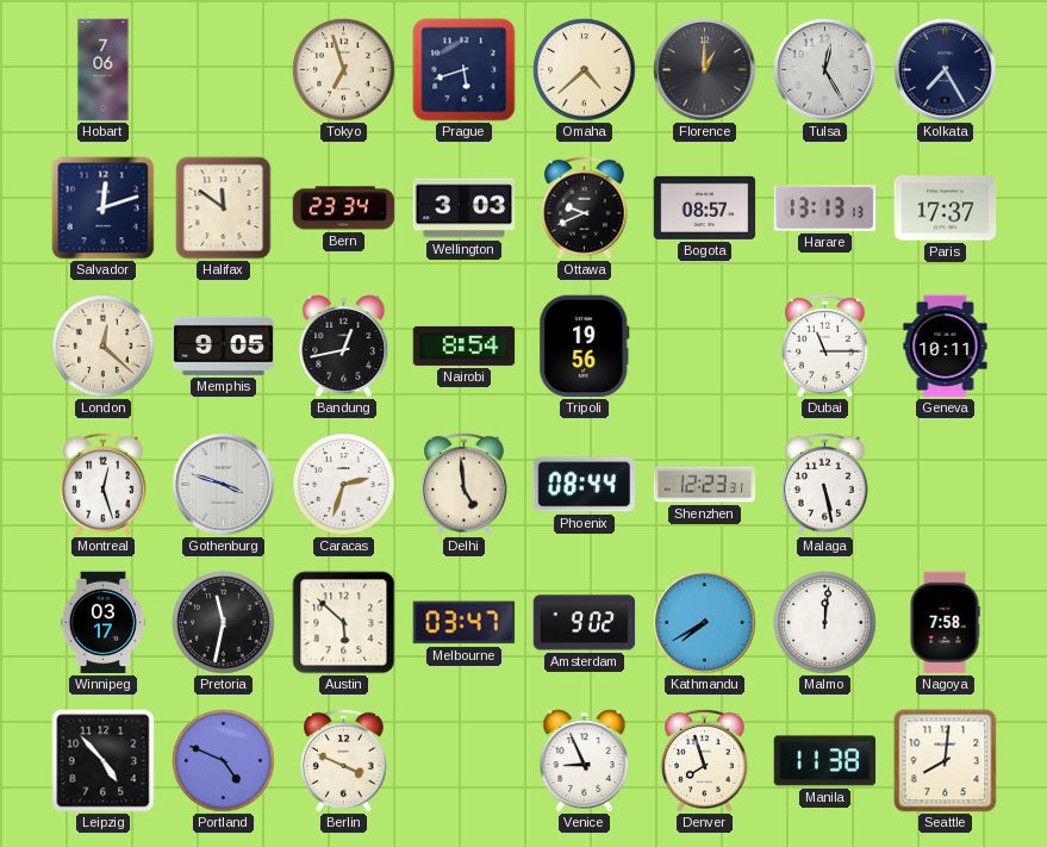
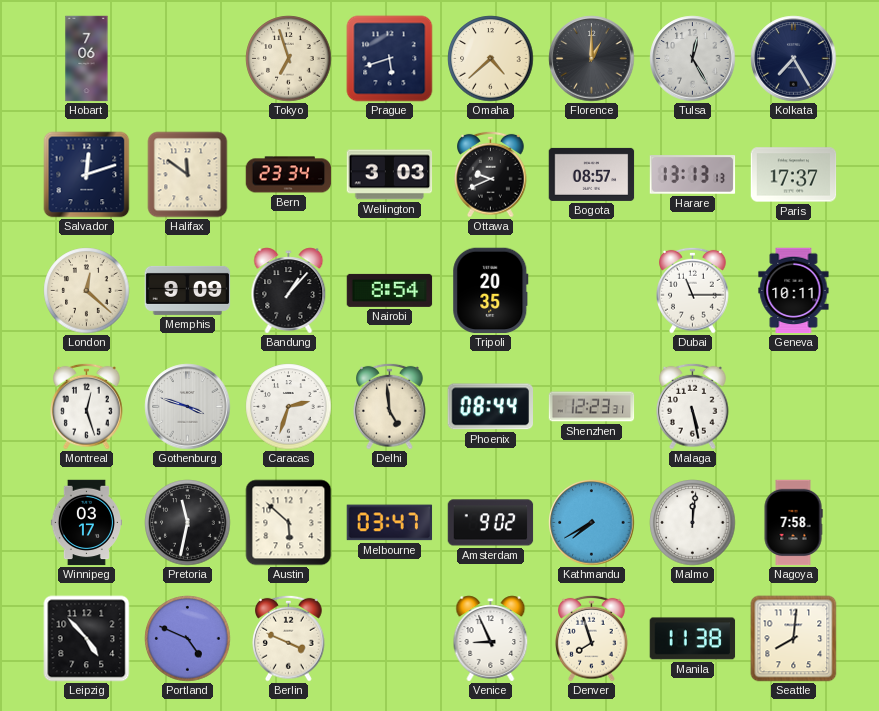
Memphis: 9:05 -> 9:09 (188, 290)
Bandung: 12:43 -> 1:07 (289, 291)
Tripoli: 19:56 -> 20:35 (491, 291)
